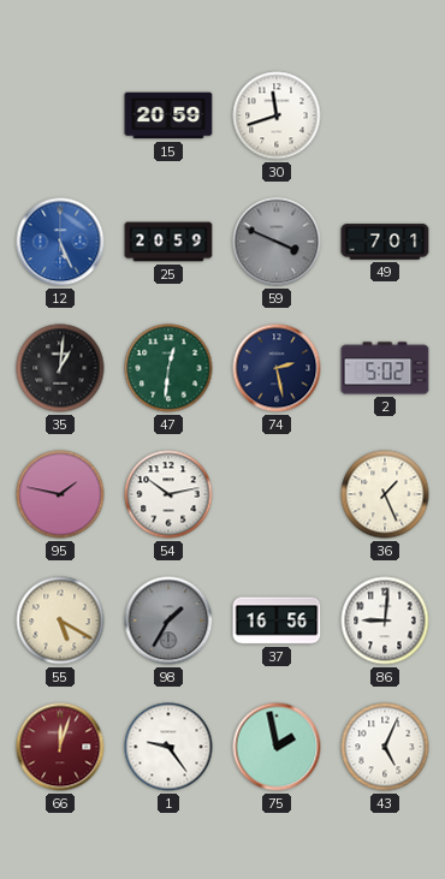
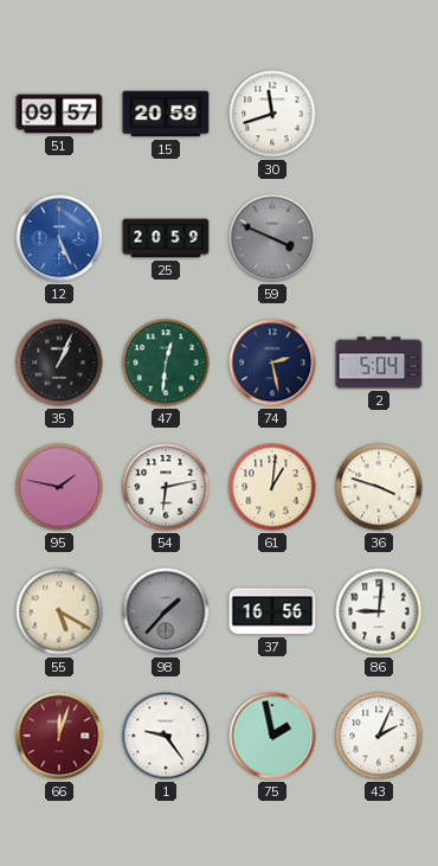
51: none -> 09:57 (59, 114)
49: 7:01 -> none (385, 242)
35: 1:01 -> 1:04 (59, 363)
2: 5:02 -> 5:04 (379, 363)
54: 10:13 -> 6:13 (166, 487)
61: none -> 1:01 (272, 487)
36: 1:26 -> 3:48 (379, 487)
98: 1:35 -> 1:37 (166, 611)
43: 5:04 -> 2:04 (379, 736)
